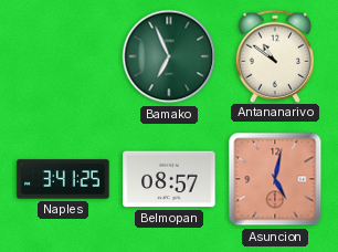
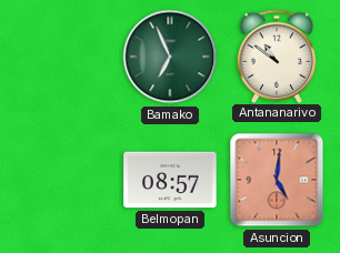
Naples: 3:41 -> none (63, 179)
Asuncion: 5:02 -> 5:01 (277, 180)
